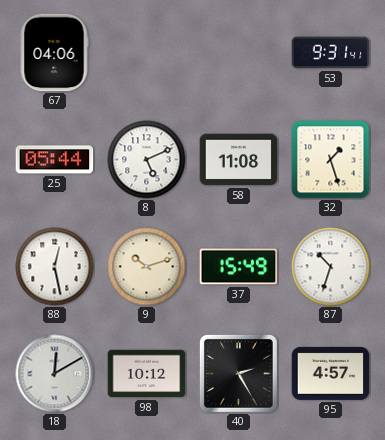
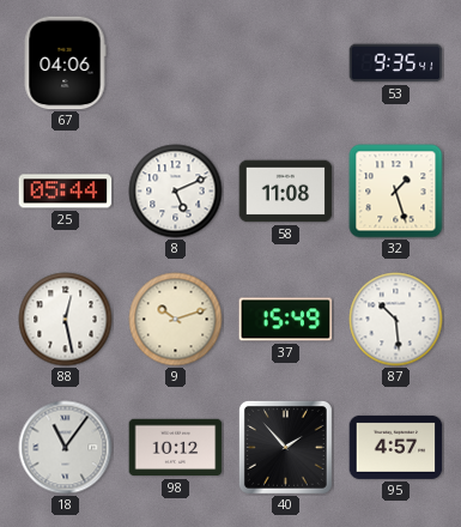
53: 9:31 -> 9:35 (396, 63)
87: 10:33 -> 10:29 (396, 320)
18: 12:10 -> 11:06 (66, 448)
40: 2:25 -> 1:53 (285, 447)
